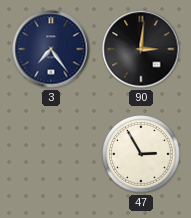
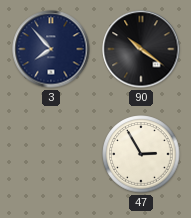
3: 7:24 -> 7:53 (51, 49)
90: 3:01 -> 10:21 (141, 49)
